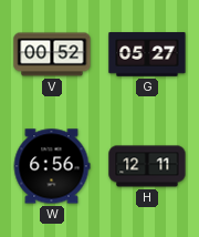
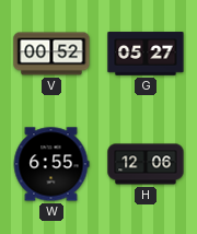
W: 6:56 -> 6:55 (51, 164)
H: 12:11 -> 12:06 (146, 164)
